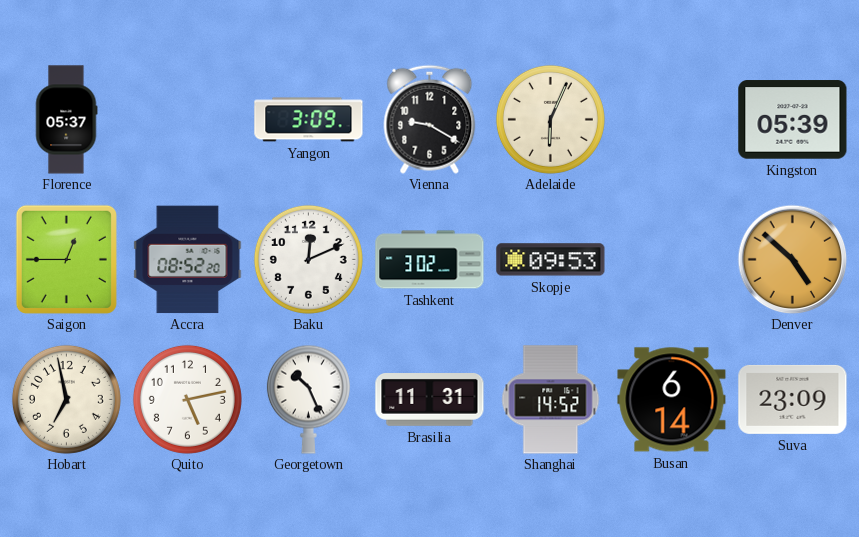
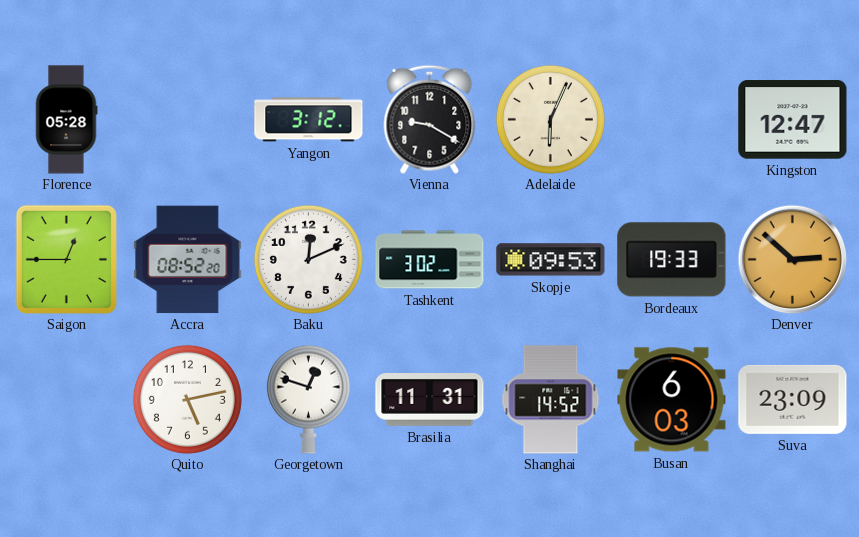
Florence: 05:37 -> 05:28 (66, 120)
Yangon: 3:09 -> 3:12 (309, 120)
Kingston: 05:39 -> 12:47 (793, 120)
Bordeaux: none -> 19:33 (672, 260)
Denver: 4:52 -> 2:52 (792, 259)
Hobart: 6:58 -> none (66, 399)
Georgetown: 10:26 -> 12:48 (308, 399)
Busan: 6:14 -> 6:03 (672, 400)
